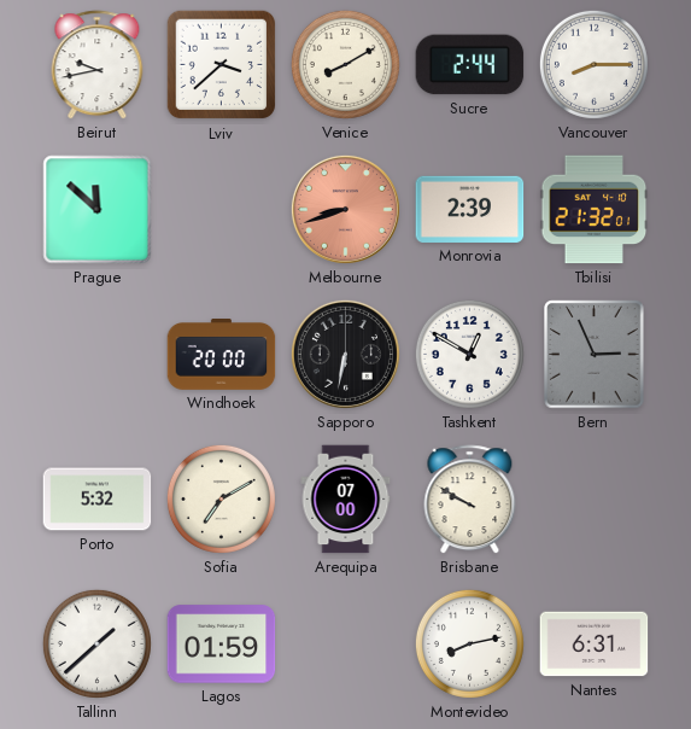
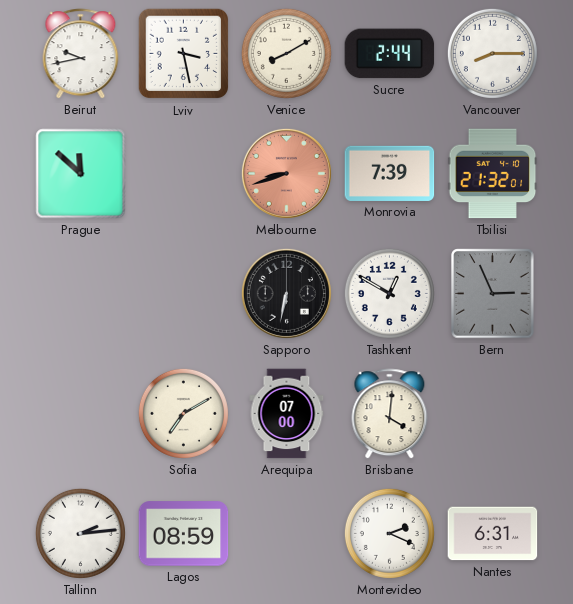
Lviv: 3:38 -> 3:28 (184, 54)
Monrovia: 2:39 -> 7:39 (390, 173)
Windhoek: 20:00 -> none (222, 355)
Porto: 5:32 -> none (98, 500)
Brisbane: 9:50 -> 4:01 (390, 414)
Tallinn: 1:38 -> 2:14 (80, 533)
Lagos: 01:59 -> 08:59 (184, 534)
Montevideo: 8:13 -> 2:19 (389, 533)
